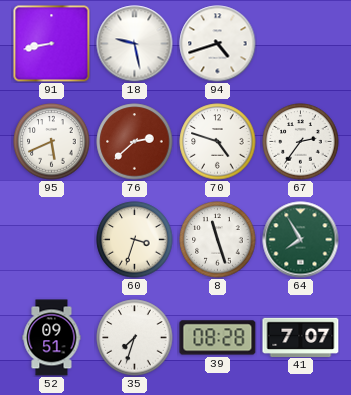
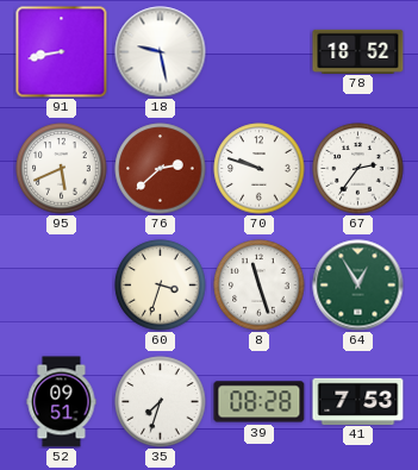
94: 4:42 -> none (218, 44)
78: none -> 18:52 (358, 51)
70: 4:48 -> 9:48 (260, 169)
64: 7:55 -> 12:55 (358, 286)
41: 7:07 -> 7:53 (358, 401)
